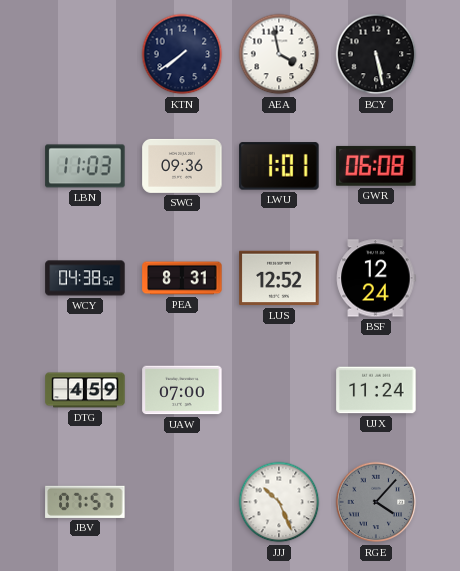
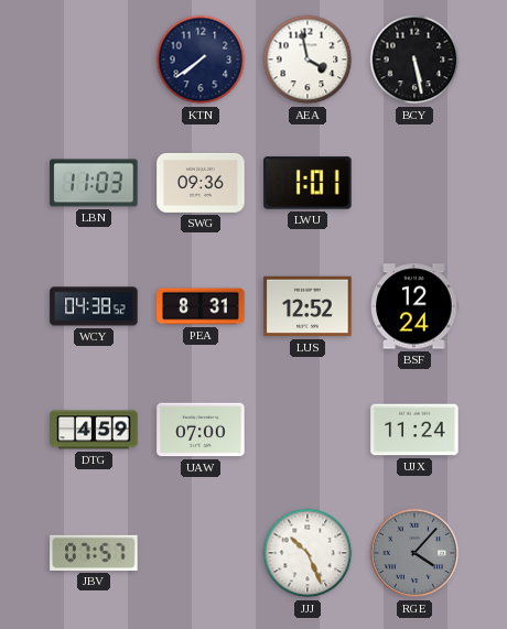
GWR: 06:08 -> none (376, 166)
